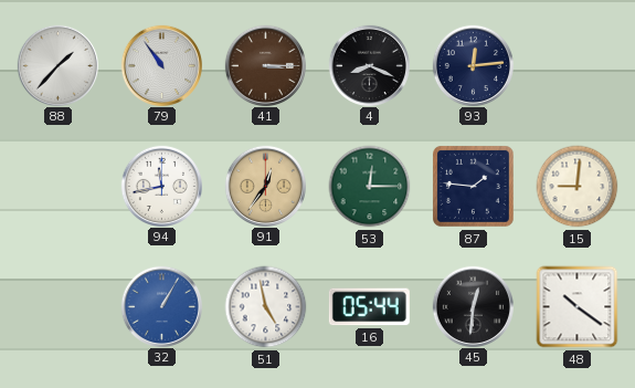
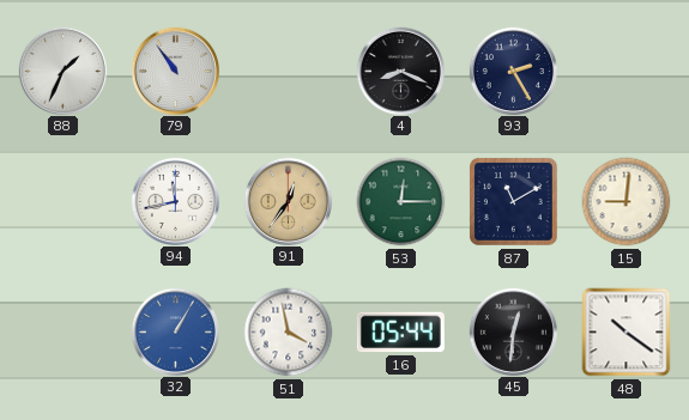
88: 1:37 -> 1:34 (62, 71)
41: 3:15 -> none (265, 65)
93: 12:14 -> 2:25 (513, 71)
87: 1:46 -> 11:10 (514, 202)
51: 4:58 -> 3:58 (289, 333)
